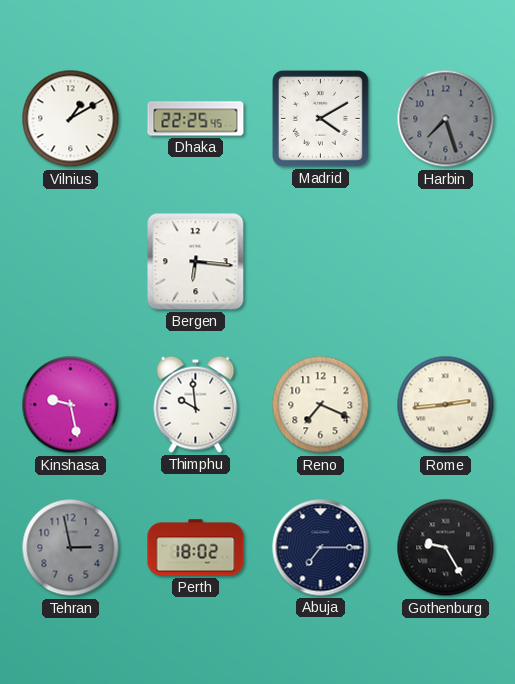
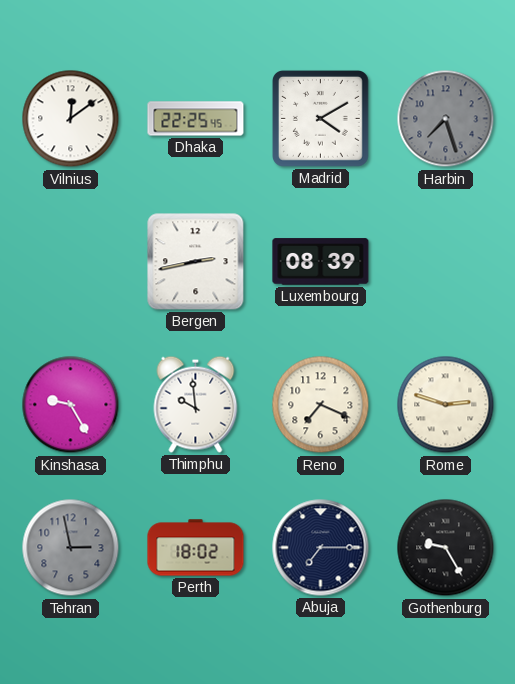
Vilnius: 1:10 -> 12:09 (71, 119)
Bergen: 6:16 -> 2:43 (196, 262)
Luxembourg: none -> 08:39 (321, 262)
Kinshasa: 9:28 -> 9:25 (71, 405)
Rome: 2:44 -> 2:48 (446, 405)
